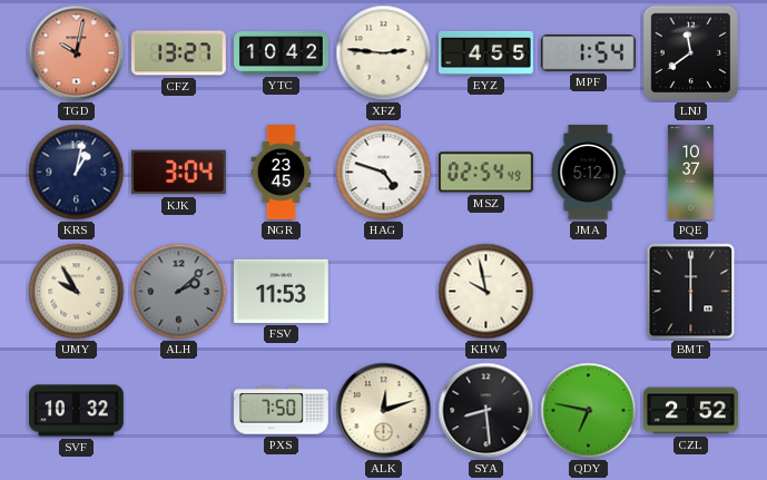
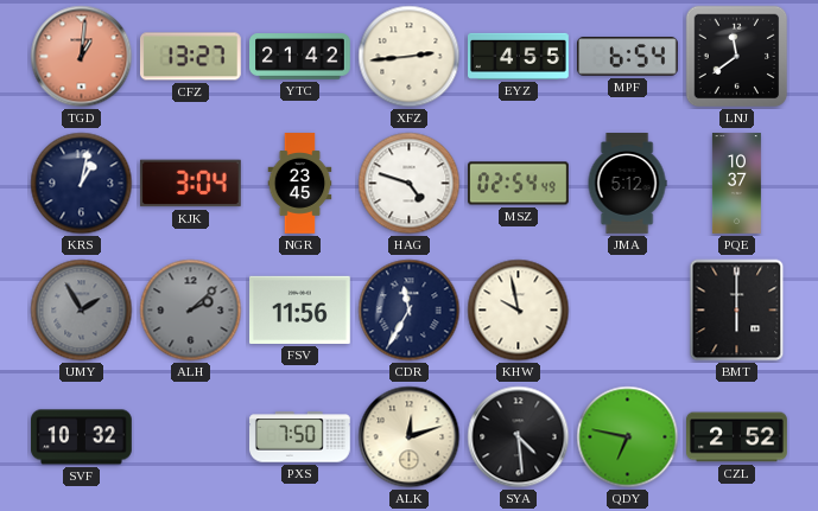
TGD: 10:02 -> 1:01 (82, 57)
YTC: 10:42 -> 21:42 (300, 57)
XFZ: 2:46 -> 2:44 (410, 57)
MPF: 1:54 -> 6:54 (627, 57)
UMY: 9:55 -> 1:55 (82, 311)
UMY dial: cream -> grey (82, 311)
FSV: 11:53 -> 11:56 (300, 309)
CDR: none -> 11:35 (410, 311)
SYA: 8:29 -> 4:29 (519, 437)
